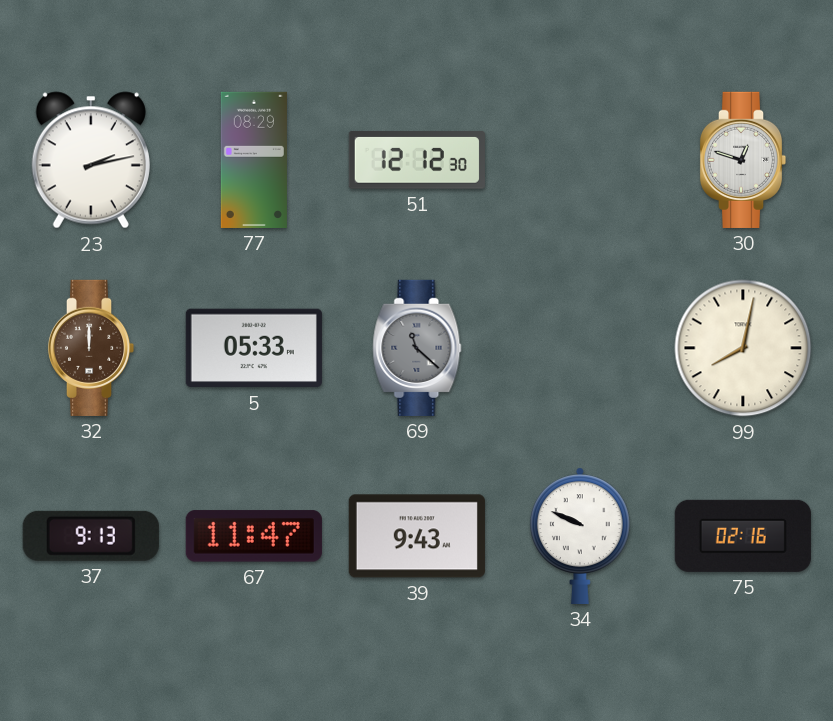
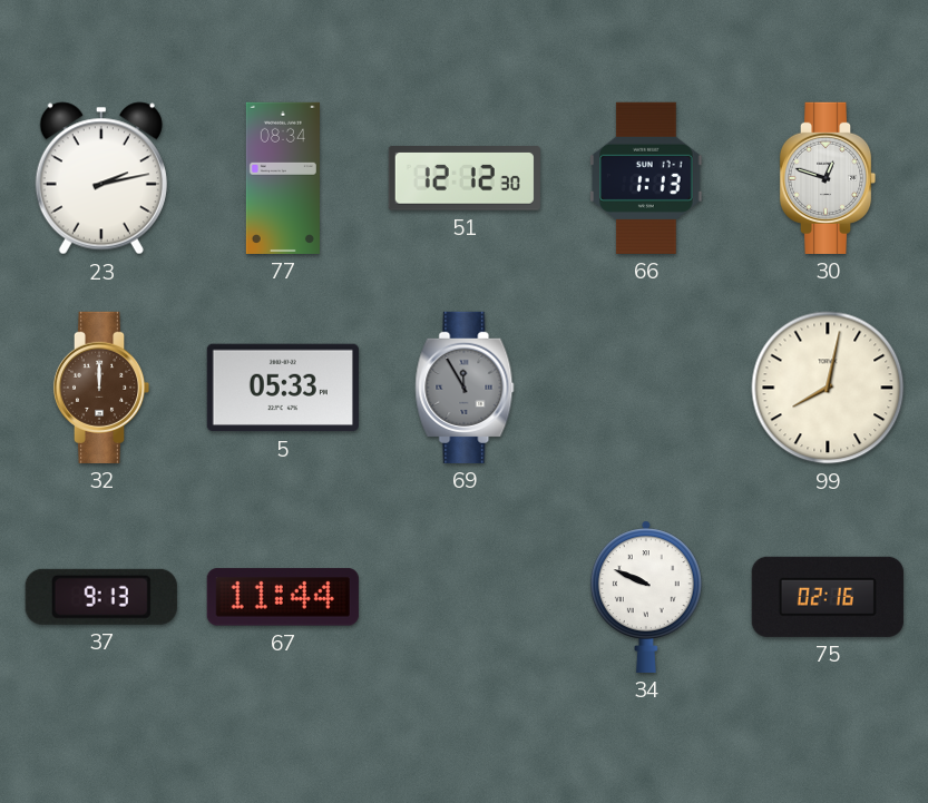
77: 08:29 -> 08:34 (283, 178)
66: none -> 1:13 (646, 178)
69: 11:22 -> 11:55 (465, 388)
67: 11:47 -> 11:44 (283, 597)
39: 9:43 -> none (417, 536)
